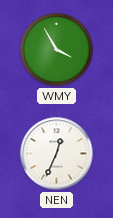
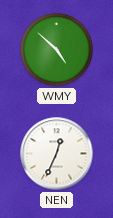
WMY: 3:55 -> 4:52 (57, 50)
